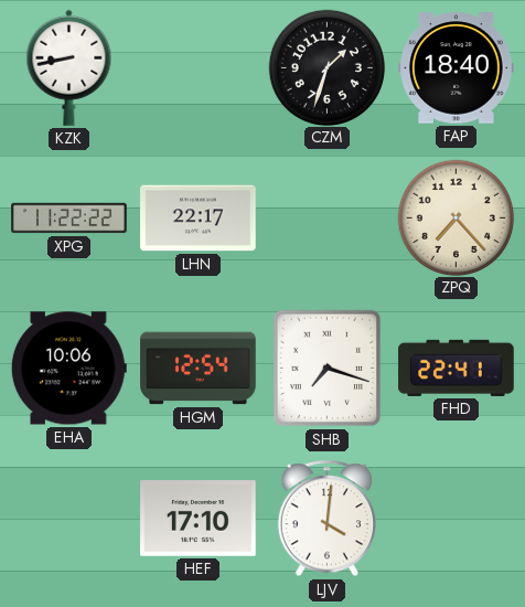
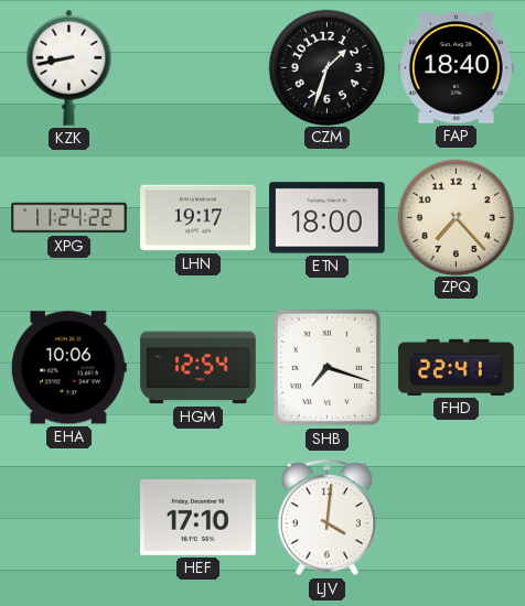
XPG: 11:22 -> 11:24 (69, 218)
LHN: 22:17 -> 19:17 (199, 218)
ETN: none -> 18:00 (328, 218)
